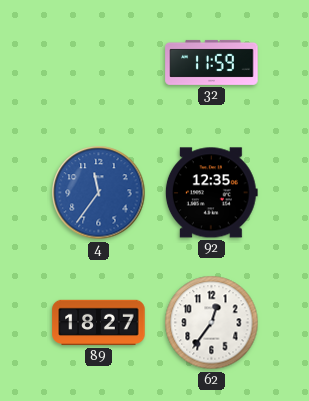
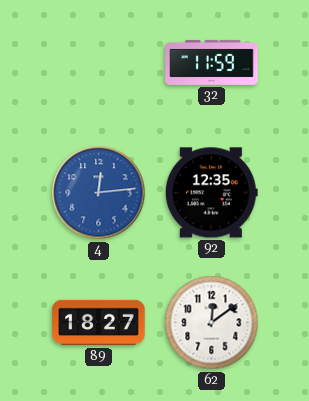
4: 11:36 -> 12:14 (99, 193)
62: 12:36 -> 12:09 (212, 323)
